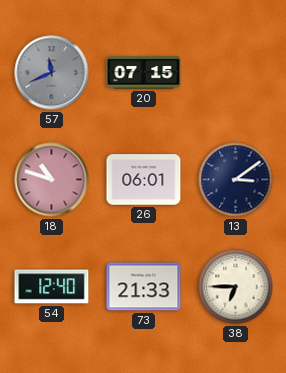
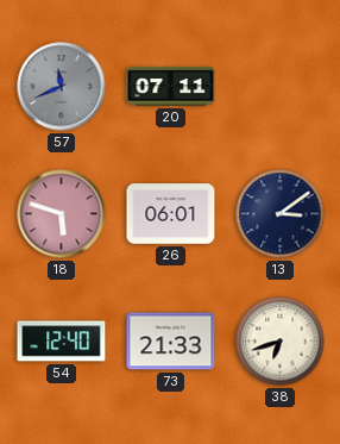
20: 07:15 -> 07:11 (171, 87)
18: 10:48 -> 5:48 (62, 214)
38: 6:45 -> 6:42 (281, 342)
